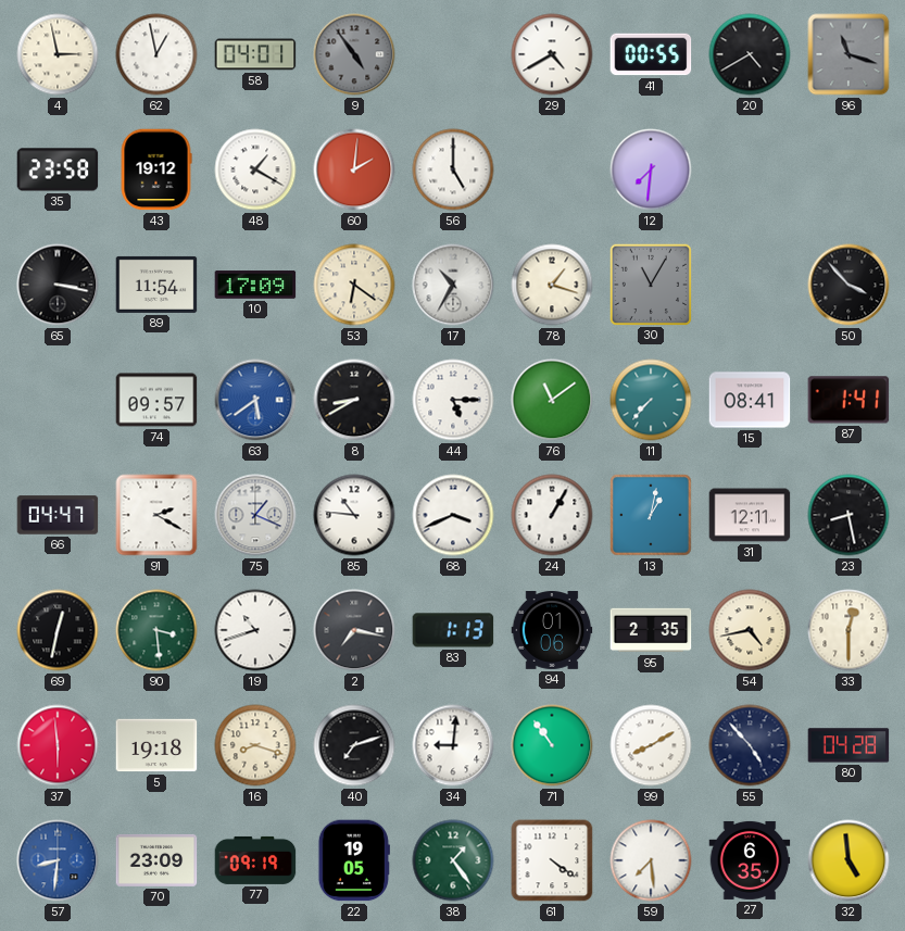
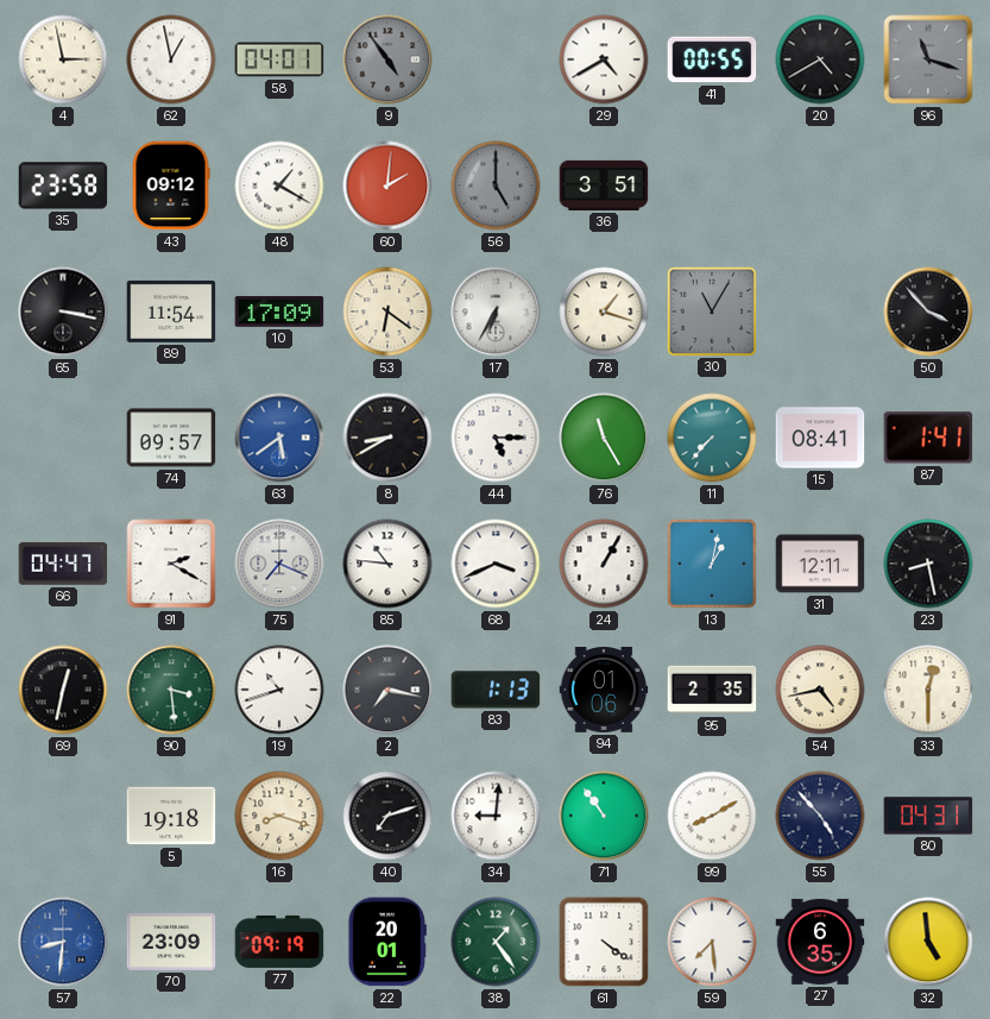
43: 19:12 -> 09:12 (171, 185)
56 dial: white -> grey (496, 185)
36: none -> 3:51 (604, 185)
12: 7:31 -> none (651, 169)
17: 10:35 -> 6:35 (496, 312)
76: 11:09 -> 11:25 (604, 438)
75: 1:19 -> 7:19 (279, 564)
37: 5:59 -> none (58, 745)
80: 04:28 -> 04:31 (928, 816)
22: 19:05 -> 20:01 (387, 942)
